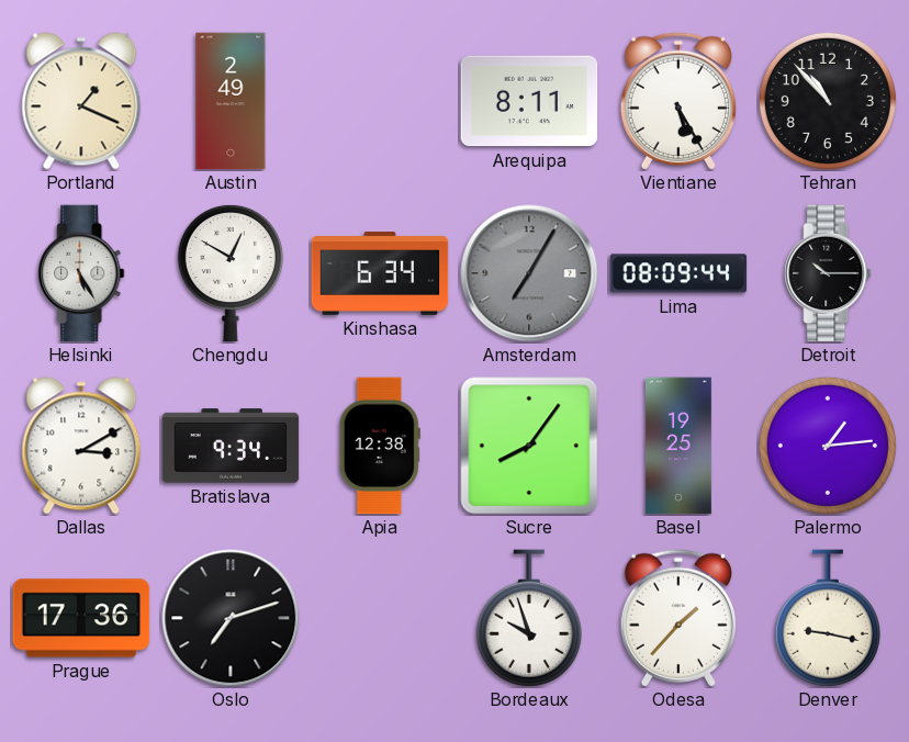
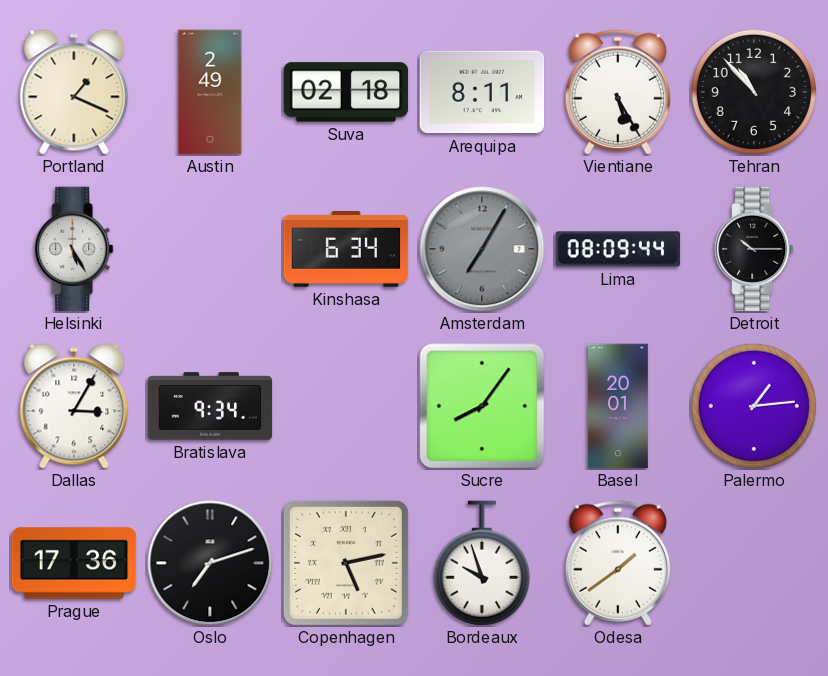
Suva: none -> 02:18 (346, 92)
Chengdu: 12:50 -> none (231, 273)
Dallas: 3:10 -> 3:05 (74, 406)
Apia: 12:38 -> none (380, 446)
Basel: 19:25 -> 20:01 (618, 406)
Copenhagen: none -> 5:13 (346, 563)
Odesa: 1:37 -> 1:39 (617, 563)
Denver: 9:17 -> none (828, 618)
